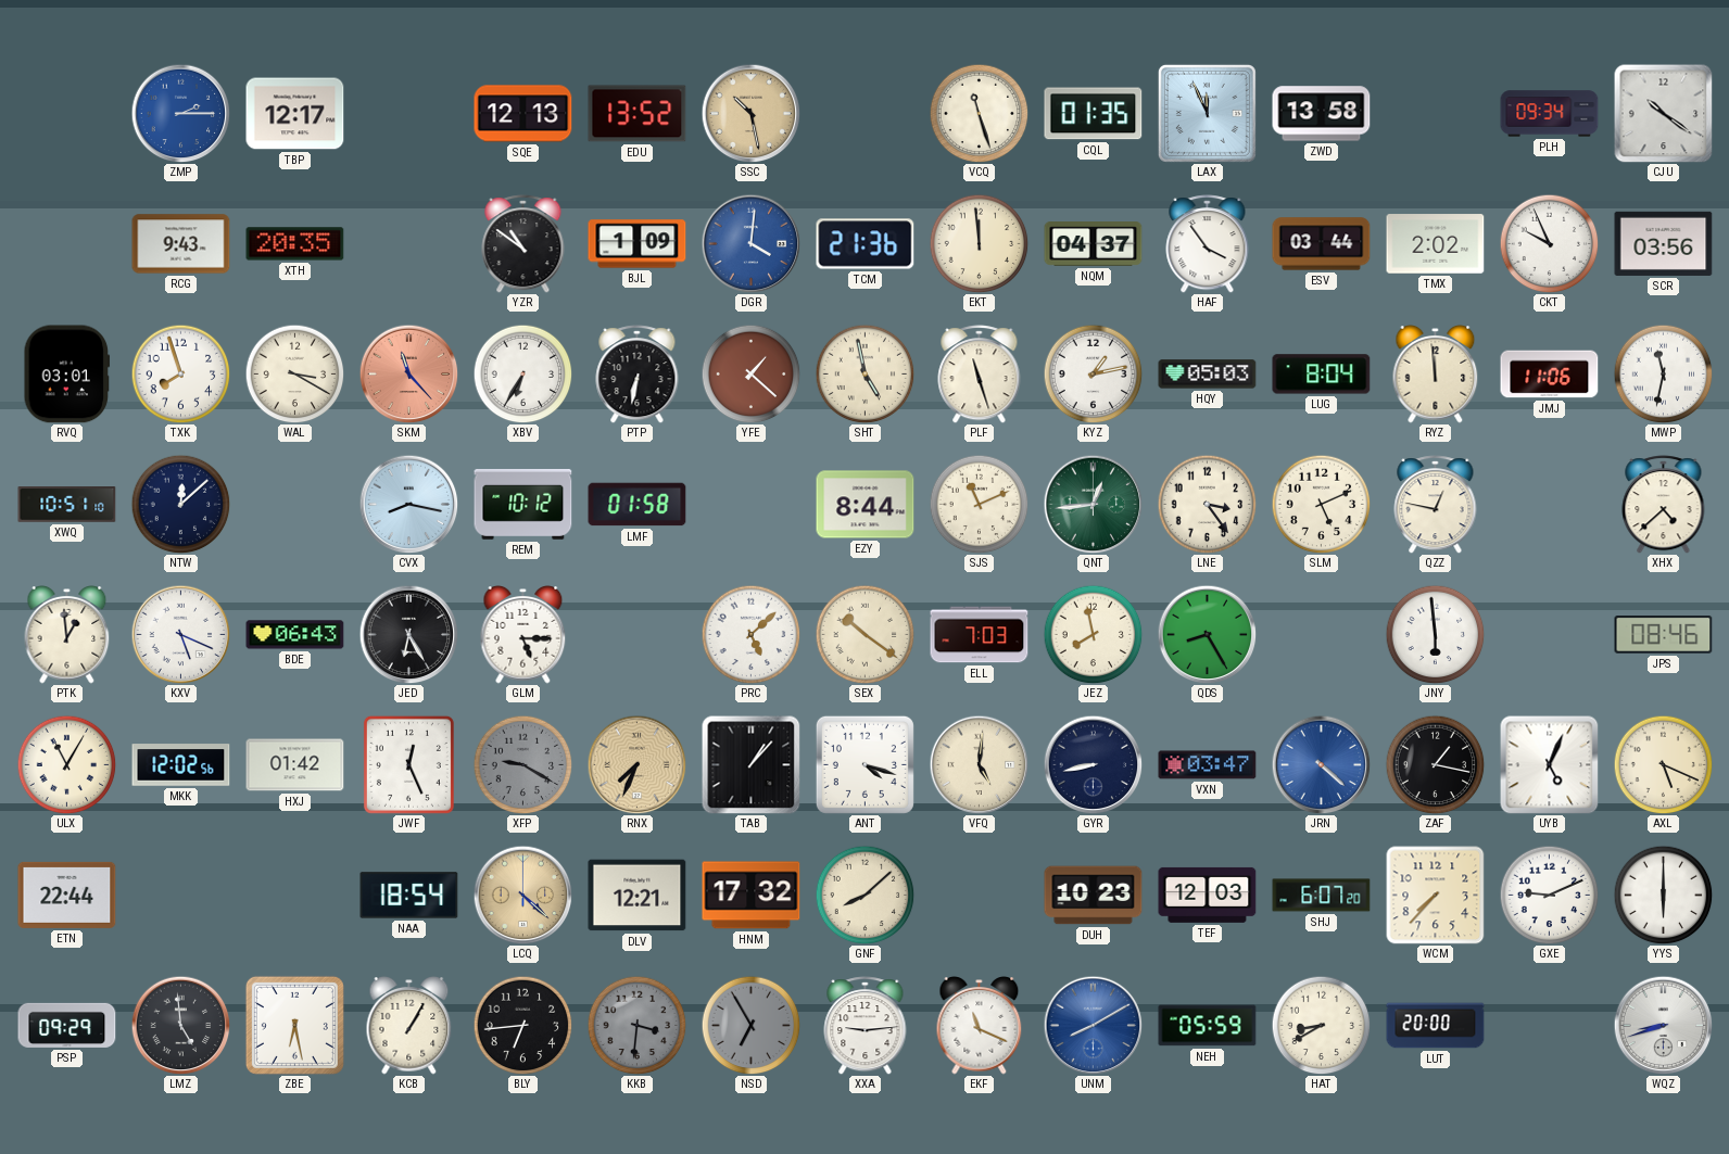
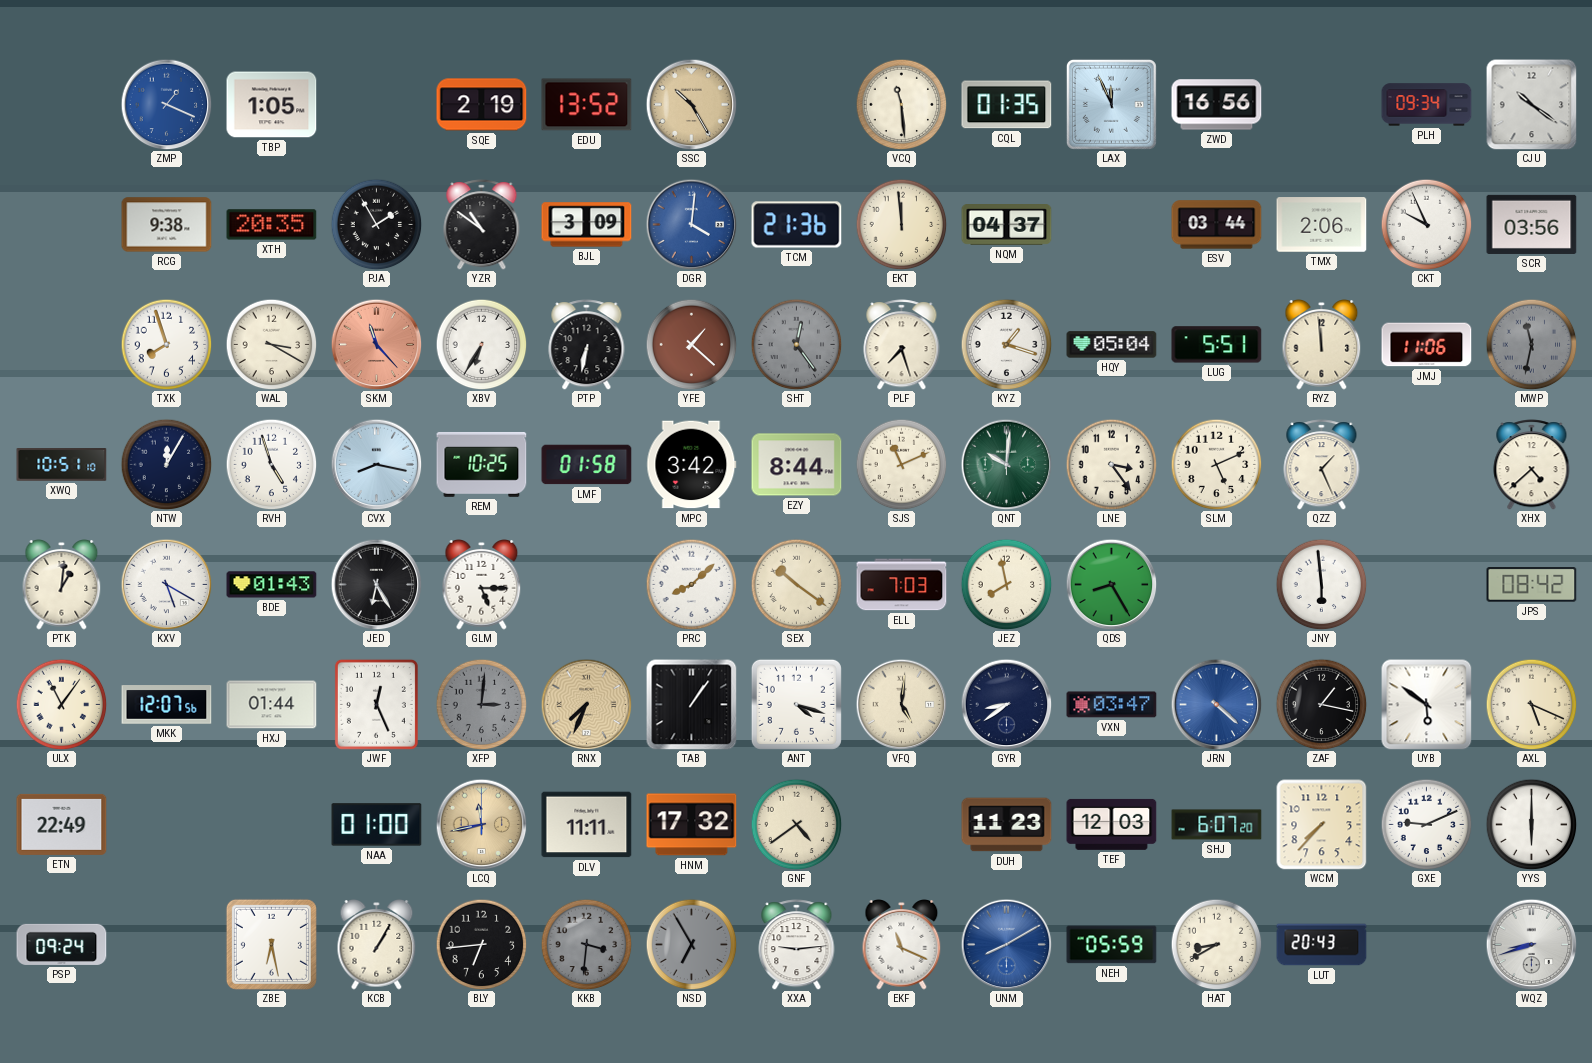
ZMP: 2:15 -> 1:19 (166, 104)
TBP: 12:17 -> 1:05 (272, 105)
SQE: 12:13 -> 2:19 (482, 105)
SSC: 10:28 -> 10:25 (691, 104)
VCQ: 11:27 -> 11:29 (901, 104)
ZWD: 13:58 -> 16:56 (1217, 105)
RCG: 9:43 -> 9:38 (167, 225)
PJA: none -> 1:55 (376, 224)
BJL: 1:09 -> 3:09 (587, 225)
HAF: 3:54 -> none (1208, 244)
TMX: 2:02 -> 2:06 (1322, 225)
RVQ: 03:01 -> none (67, 375)
SHT: 4:58 -> 12:24 (796, 344)
SHT dial: cream -> grey (796, 344)
PLF: 11:27 -> 7:27 (902, 345)
KYZ: 1:13 -> 1:18 (1006, 344)
HQY: 05:03 -> 05:04 (1112, 345)
LUG: 8:04 -> 5:51 (1217, 345)
MWP dial: white -> grey (1531, 344)
NTW: 12:08 -> 12:05 (166, 464)
RVH: none -> 4:57 (271, 464)
REM: 10:12 -> 10:25 (482, 464)
MPC: none -> 3:42 (692, 465)
QNT: 12:44 -> 10:01 (1006, 464)
QZZ: 12:47 -> 1:26 (1322, 465)
PTK: 12:59 -> 1:01 (62, 585)
KXV: 5:19 -> 5:20 (166, 584)
BDE: 06:43 -> 01:43 (272, 585)
PRC: 5:08 -> 8:08 (691, 584)
JPS: 08:46 -> 08:42 (1532, 585)
ULX: 11:05 -> 11:06 (61, 704)
MKK: 12:02 -> 12:07 (167, 705)
HXJ: 01:42 -> 01:44 (272, 705)
XFP: 9:20 -> 3:01 (481, 704)
TAB: 1:07 -> 1:06 (691, 704)
GYR: 8:43 -> 8:39 (1006, 704)
UYB: 5:04 -> 5:51 (1426, 704)
ETN: 22:44 -> 22:49 (62, 824)
NAA: 18:54 -> 01:00 (377, 825)
LCQ: 4:22 -> 11:43 (481, 824)
DLV: 12:21 -> 11:11 (587, 825)
GNF: 8:08 -> 4:39 (796, 824)
DUH: 10:23 -> 11:23 (1007, 825)
PSP: 09:29 -> 09:24 (62, 944)
LMZ: 4:59 -> none (180, 1025)
LUT: 20:00 -> 20:43 (1322, 945)
